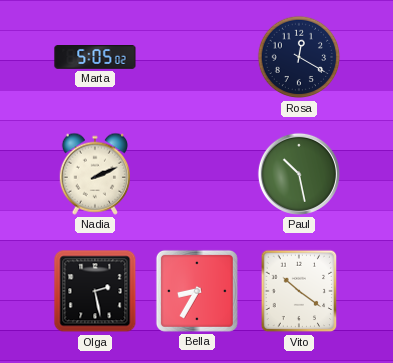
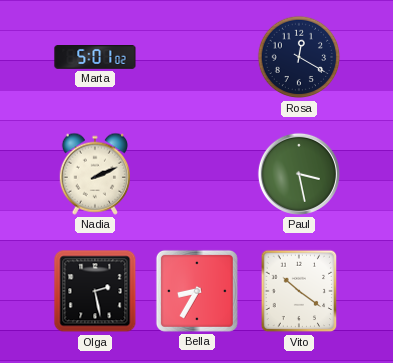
Marta: 5:05 -> 5:01 (95, 58)
Paul: 10:28 -> 3:28 (299, 174)
